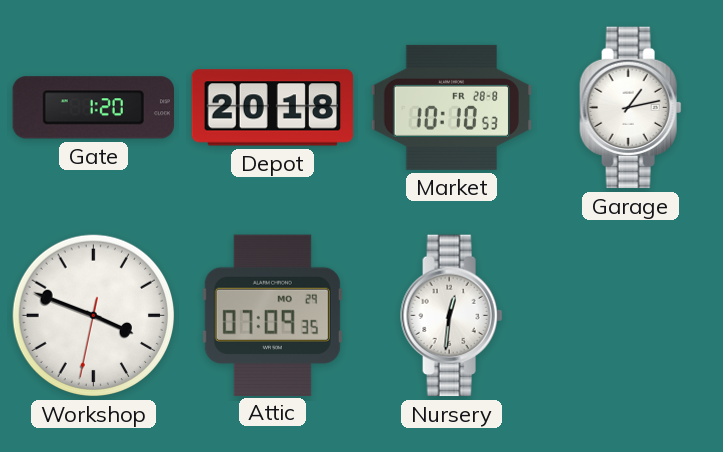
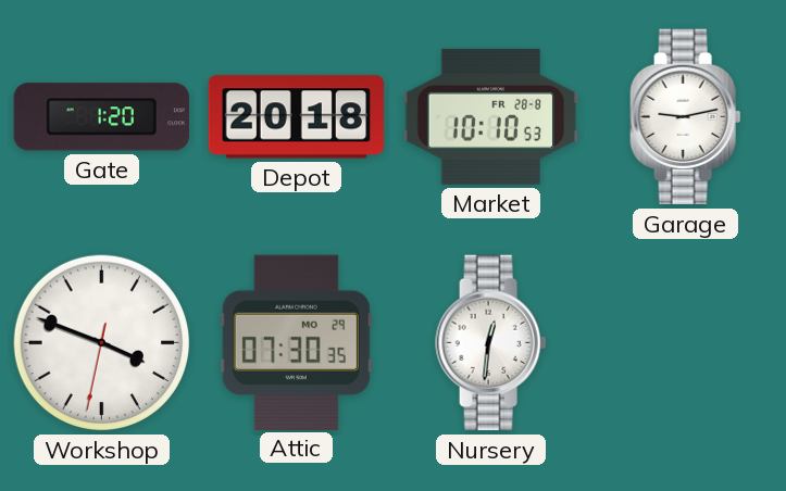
Garage: 1:13 -> 9:13 (686, 117)
Attic: 07:09 -> 07:30 (296, 342)
